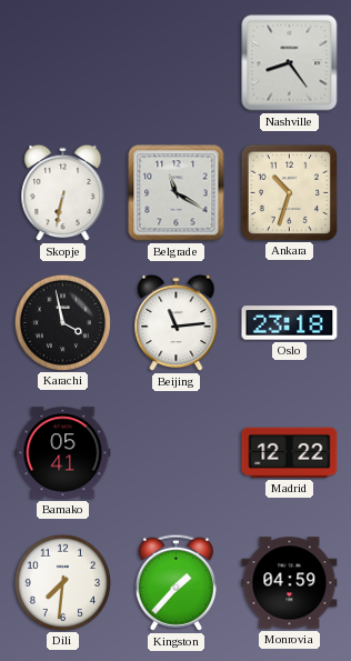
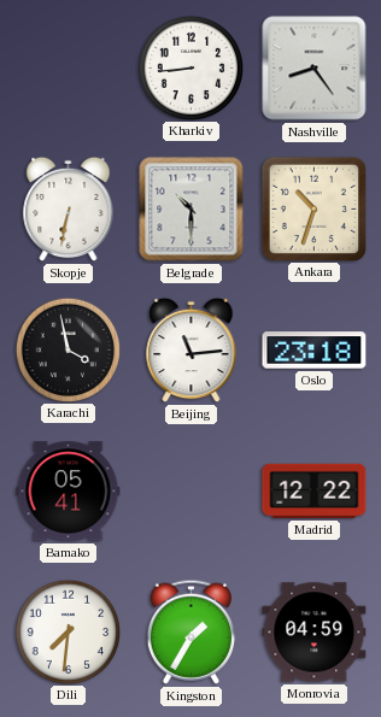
Kharkiv: none -> 8:44 (190, 67)
Belgrade: 11:20 -> 10:30 (192, 210)
Kingston: 1:37 -> 1:35 (190, 631)
